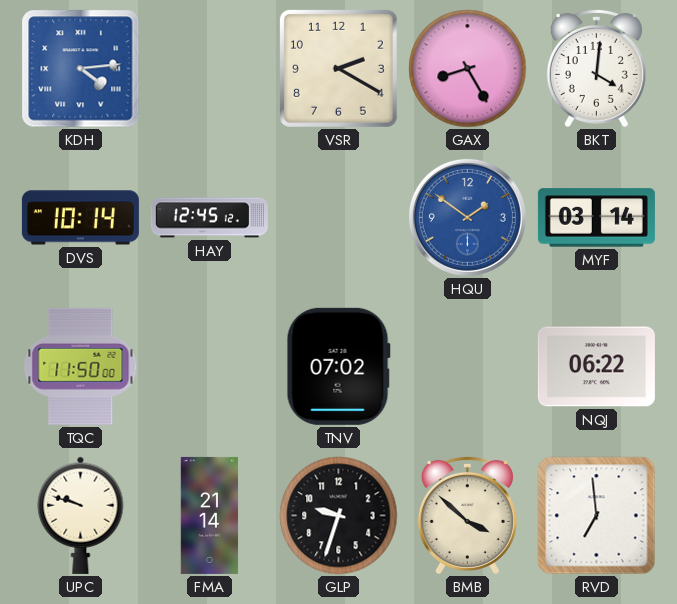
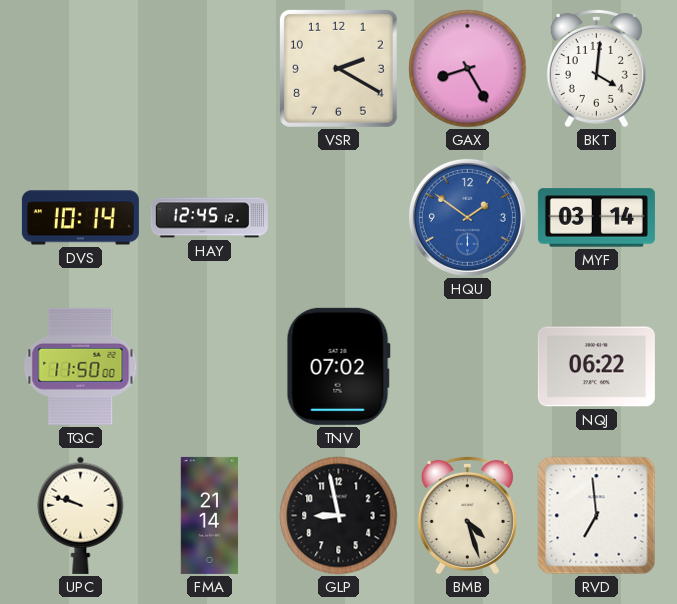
KDH: 4:14 -> none (81, 69)
GLP: 9:33 -> 8:58 (339, 516)
BMB: 3:52 -> 4:27 (467, 515)
